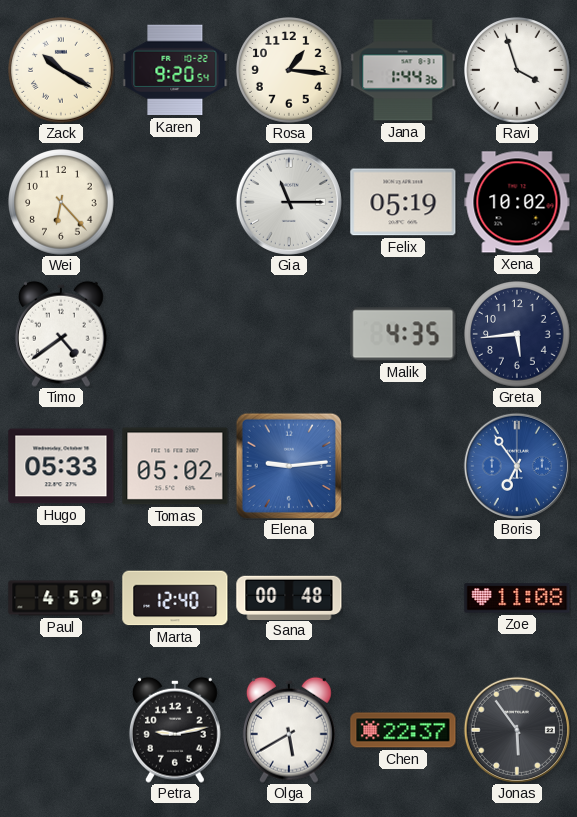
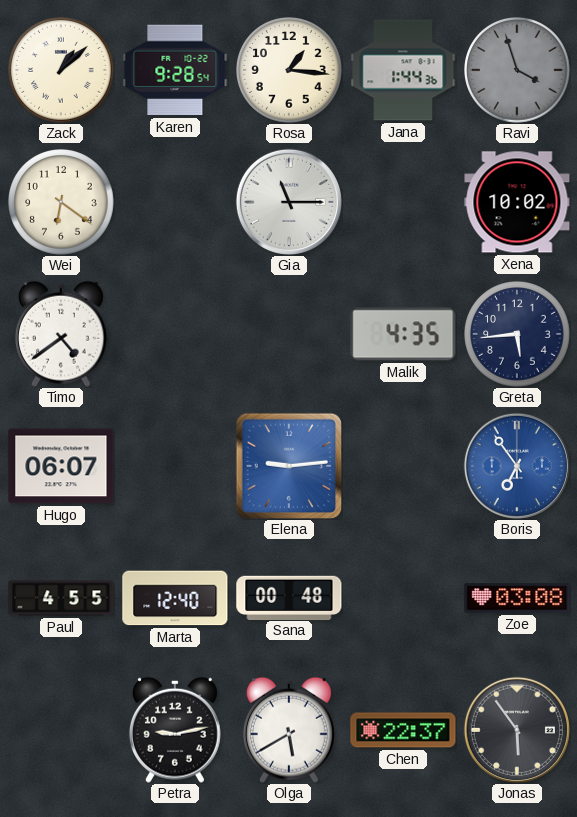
Zack: 10:20 -> 1:08 (61, 70)
Karen: 9:20 -> 9:28 (175, 70)
Ravi dial: white -> grey (517, 70)
Wei: 6:23 -> 6:21 (61, 202)
Felix: 05:19 -> none (403, 202)
Hugo: 05:33 -> 06:07 (61, 466)
Tomas: 05:02 -> none (175, 466)
Paul: 4:59 -> 4:55 (61, 598)
Zoe: 11:08 -> 03:08 (517, 598)
